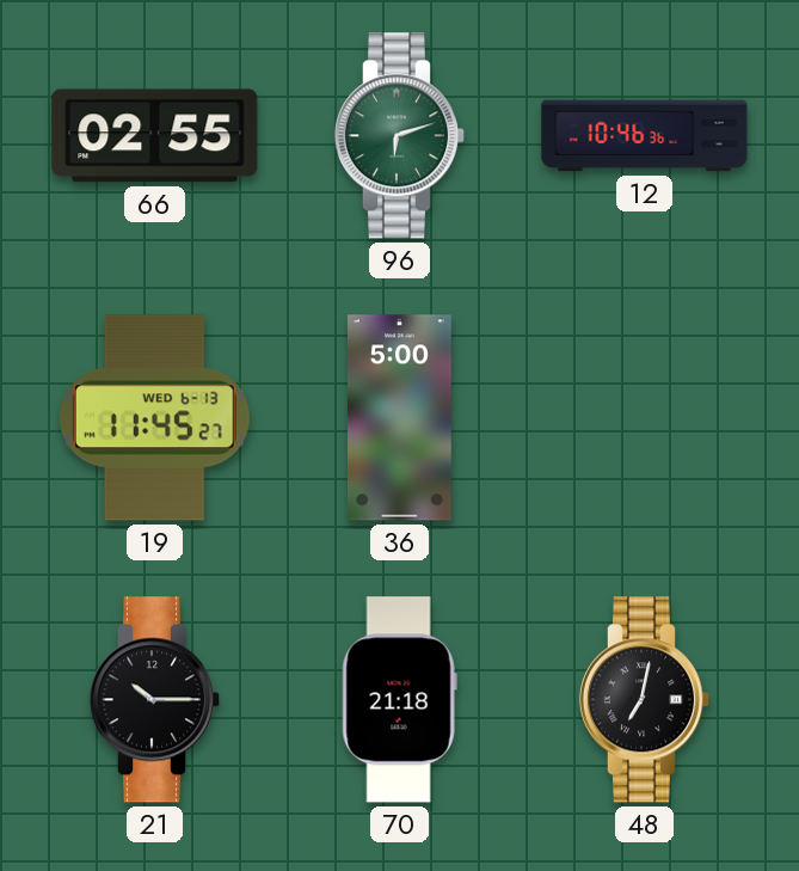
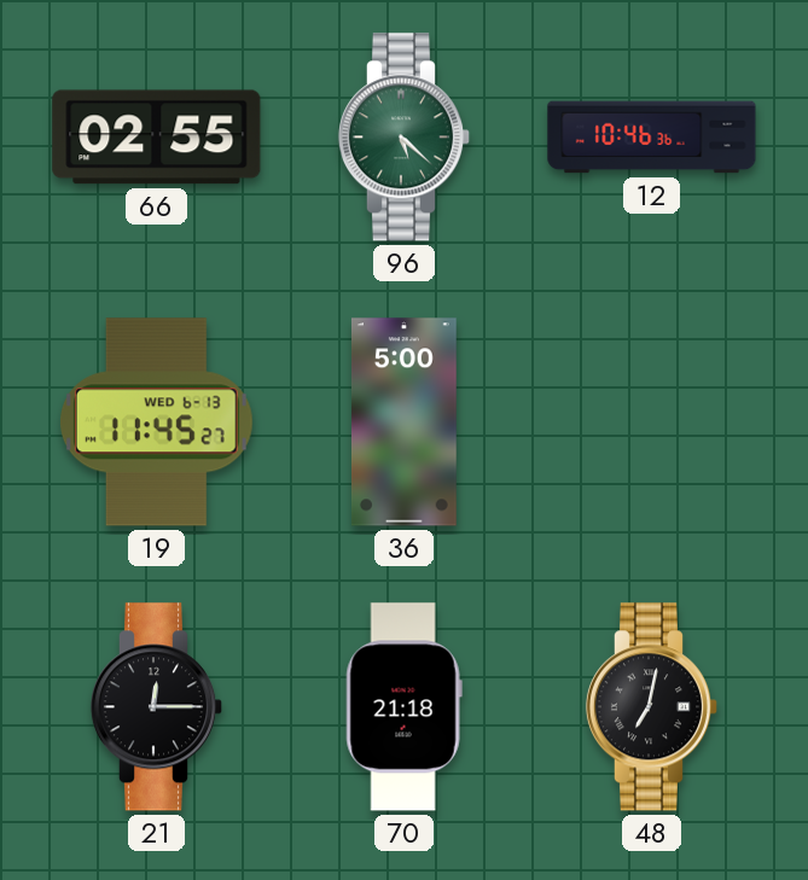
96: 6:12 -> 5:22 (405, 138)
21: 10:15 -> 12:15 (157, 707)
